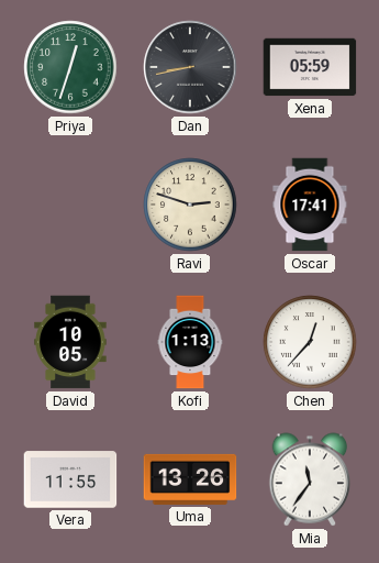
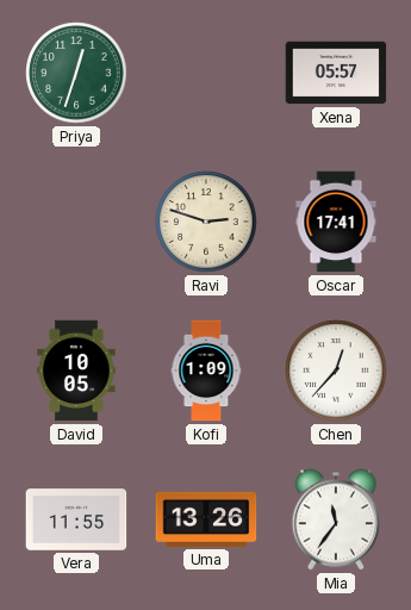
Dan: 8:43 -> none (190, 67)
Xena: 05:59 -> 05:57 (336, 73)
Kofi: 1:13 -> 1:09 (206, 371)
